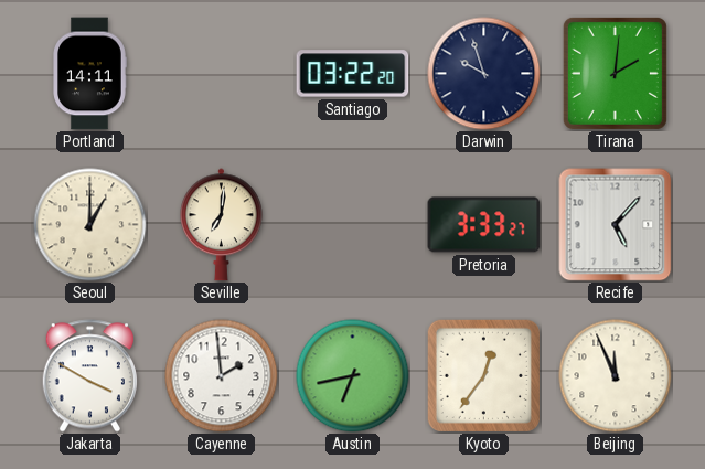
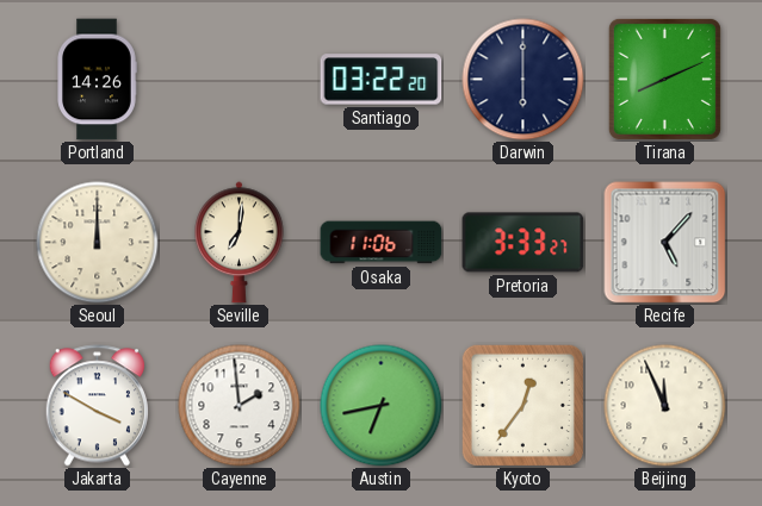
Portland: 14:11 -> 14:26 (97, 80)
Darwin: 9:57 -> 6:00 (524, 80)
Tirana: 2:01 -> 8:11 (664, 79)
Seoul: 1:00 -> 12:00 (98, 243)
Osaka: none -> 11:06 (382, 243)
